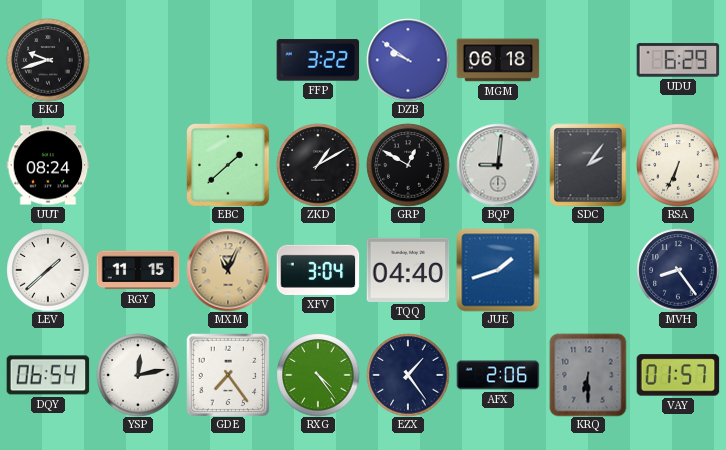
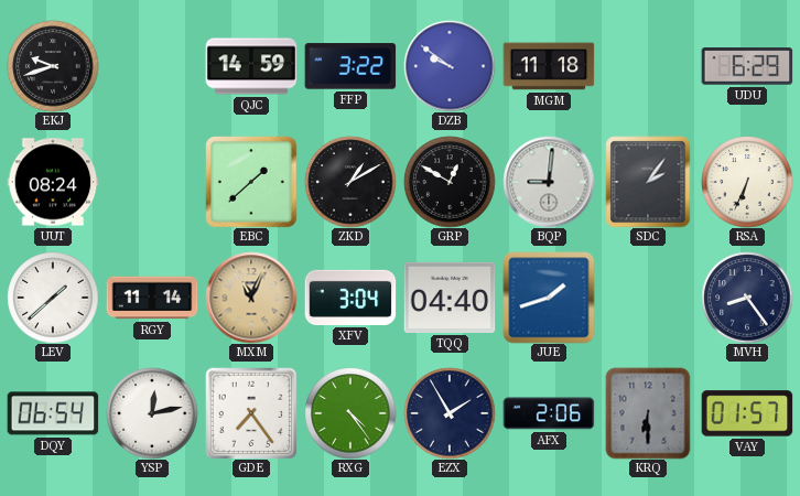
QJC: none -> 14:59 (251, 66)
MGM: 06:18 -> 11:18 (549, 66)
RGY: 11:15 -> 11:14 (152, 298)
EZX: 1:24 -> 1:55 (450, 413)
